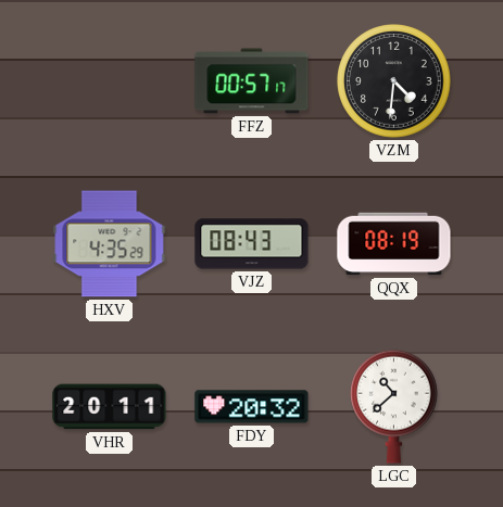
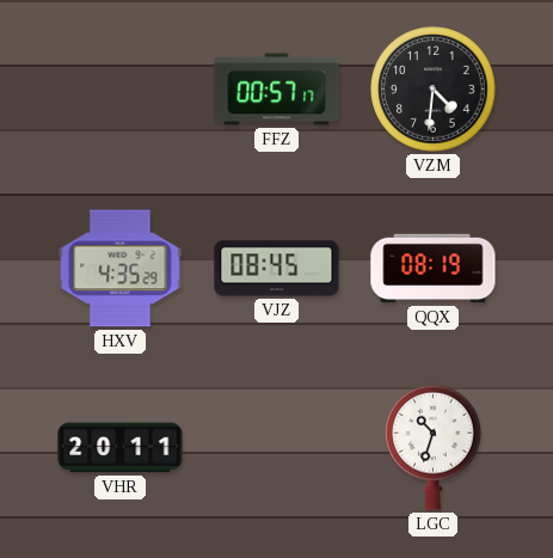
VJZ: 08:43 -> 08:45 (277, 269)
FDY: 20:32 -> none (252, 407)
LGC: 10:38 -> 10:33 (434, 447)
